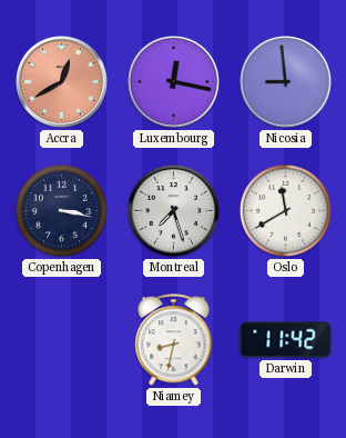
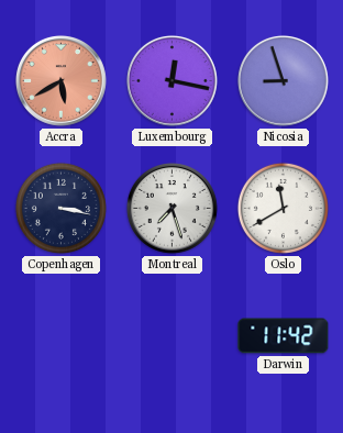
Accra: 12:40 -> 5:40 (60, 80)
Nicosia: 8:59 -> 8:57 (283, 80)
Niamey: 8:32 -> none (174, 340)
